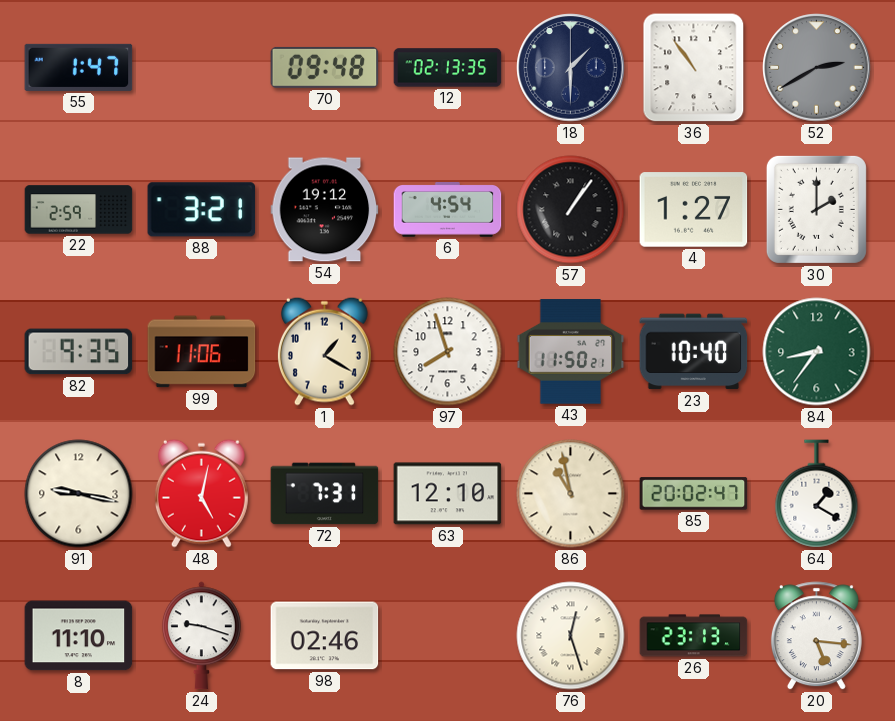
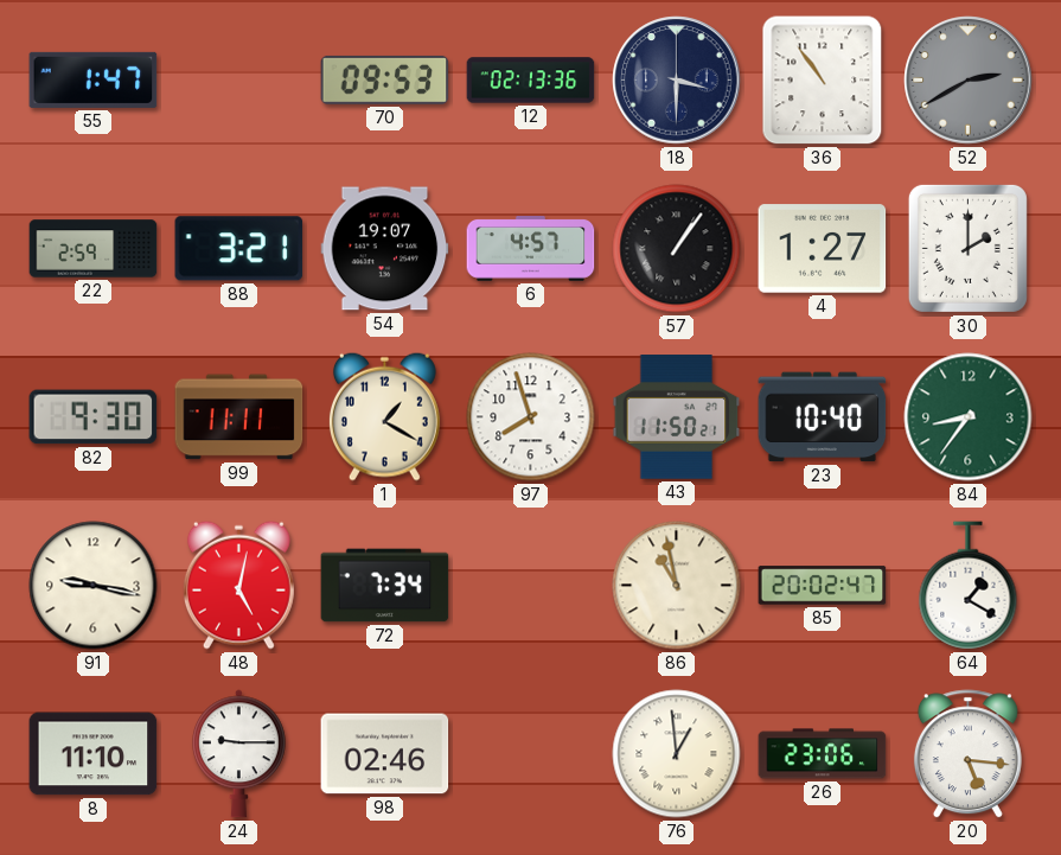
70: 09:48 -> 09:53 (385, 79)
12: 02:13:35 -> 02:13:36 (531, 81)
18: 1:30 -> 3:30 (677, 81)
54: 19:12 -> 19:07 (385, 249)
6: 4:54 -> 4:57 (531, 249)
82: 9:35 -> 9:30 (94, 417)
99: 11:06 -> 11:11 (239, 417)
72: 7:31 -> 7:34 (385, 586)
63: 12:10 -> none (448, 494)
24: 9:18 -> 9:15 (239, 754)
76: 12:27 -> 12:59 (677, 754)
26: 23:13 -> 23:06 (823, 754)
